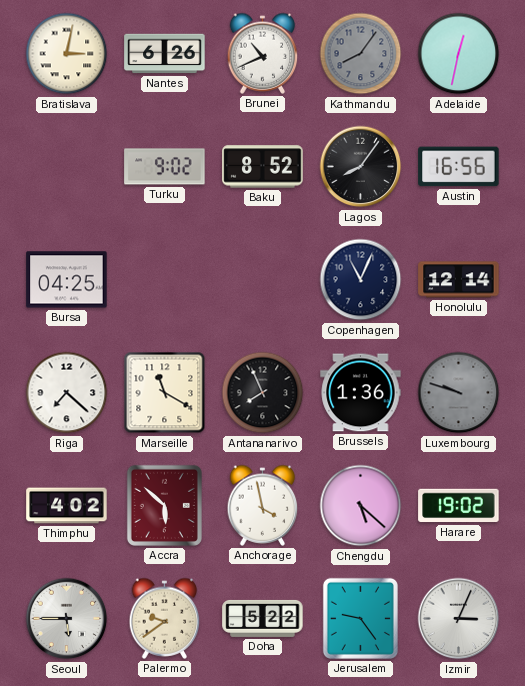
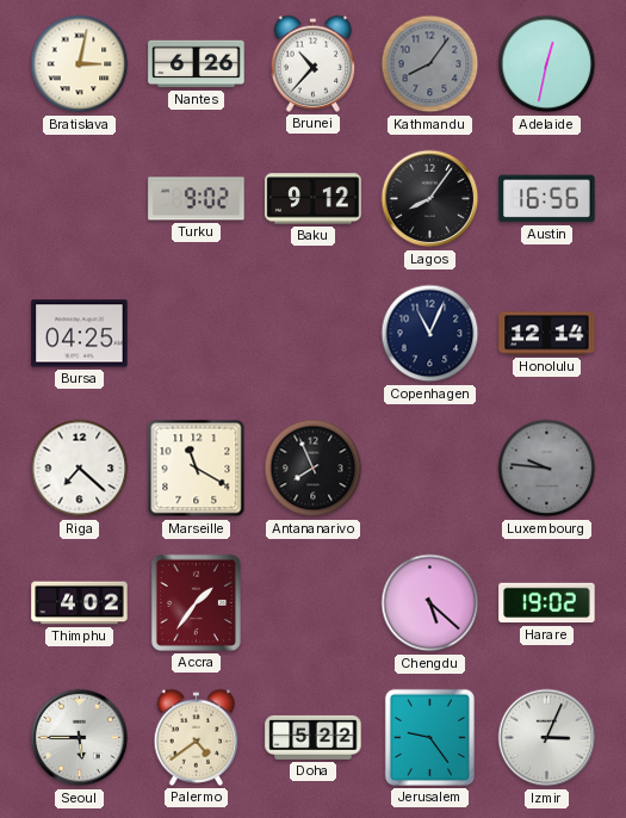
Brunei: 10:41 -> 10:37 (314, 63)
Baku: 8:52 -> 9:12 (314, 199)
Brussels: 1:36 -> none (361, 393)
Luxembourg: 9:48 -> 9:46 (547, 469)
Accra: 5:52 -> 1:36 (196, 602)
Anchorage: 3:58 -> none (263, 505)
Palermo: 9:39 -> 4:39 (197, 737)
